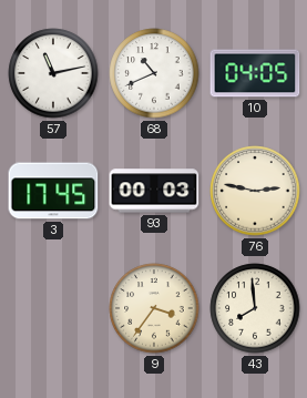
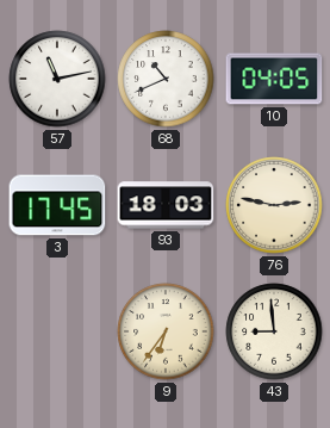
93: 00:03 -> 18:03 (166, 205)
9: 3:36 -> 6:36 (166, 331)
43: 7:59 -> 8:59 (274, 331)
